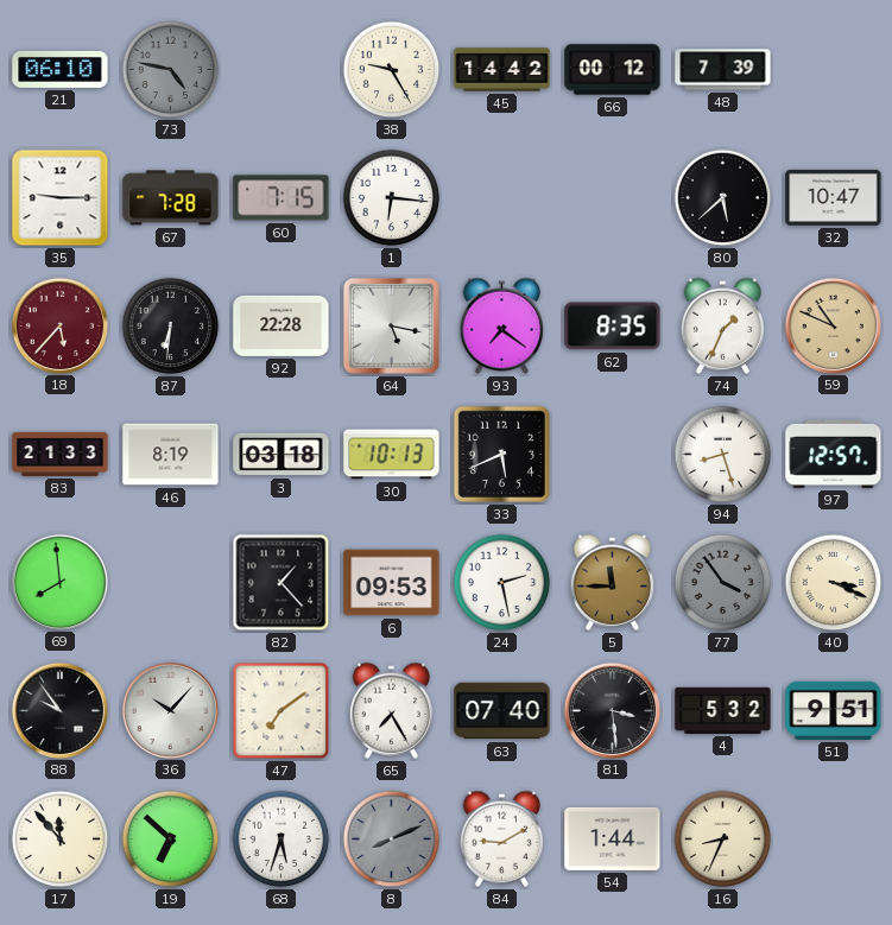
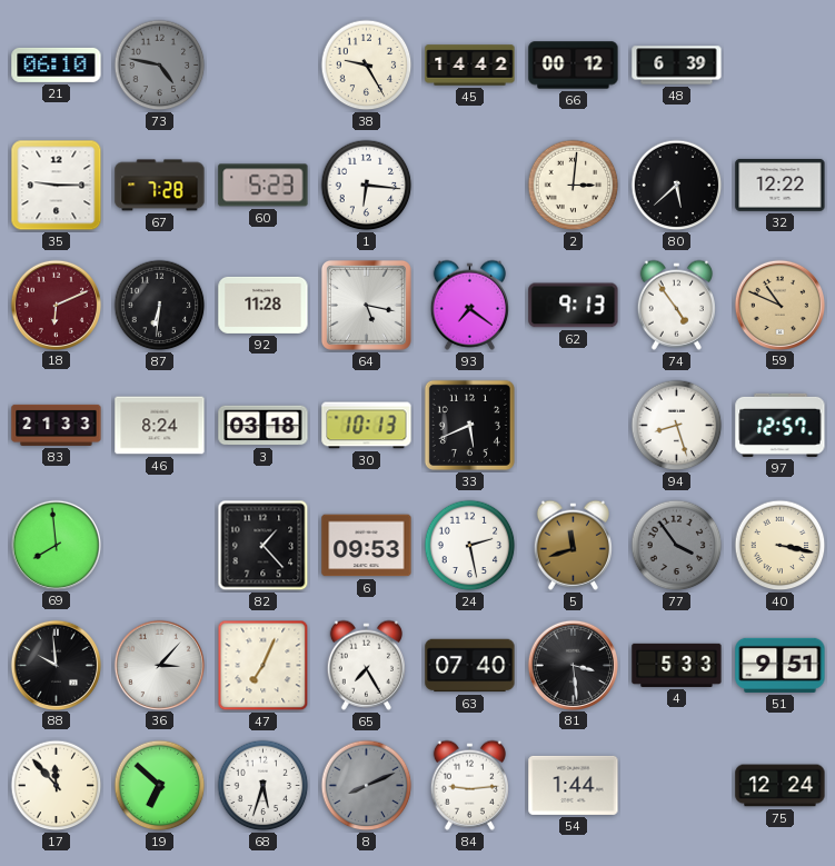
48: 7:39 -> 6:39 (677, 66)
60: 7:15 -> 5:23 (264, 186)
2: none -> 3:01 (574, 186)
32: 10:47 -> 12:22 (781, 185)
18: 5:37 -> 6:11 (56, 305)
92: 22:28 -> 11:28 (264, 305)
62: 8:35 -> 9:13 (574, 306)
74: 1:34 -> 4:54 (676, 305)
46: 8:19 -> 8:24 (160, 426)
5: 11:45 -> 11:42 (573, 545)
40: 3:19 -> 3:17 (781, 546)
88: 9:54 -> 9:59 (56, 665)
36: 10:07 -> 3:07 (159, 665)
47: 7:09 -> 7:04 (264, 666)
4: 5:32 -> 5:33 (677, 665)
84: 9:10 -> 9:14 (469, 785)
16: 8:34 -> none (723, 840)
75: none -> 12:24 (781, 786)
